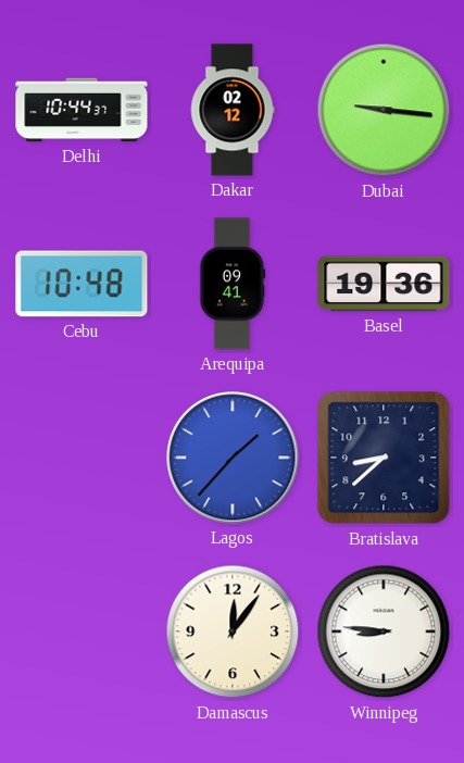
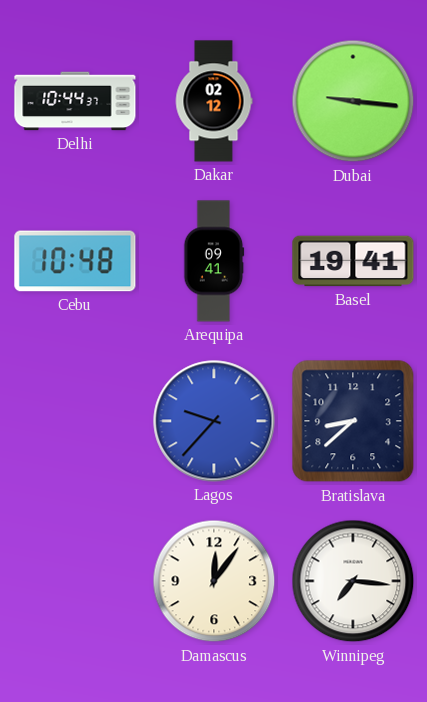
Basel: 19:36 -> 19:41 (353, 261)
Lagos: 1:37 -> 9:37 (214, 421)
Winnipeg: 8:46 -> 7:16 (353, 581)
